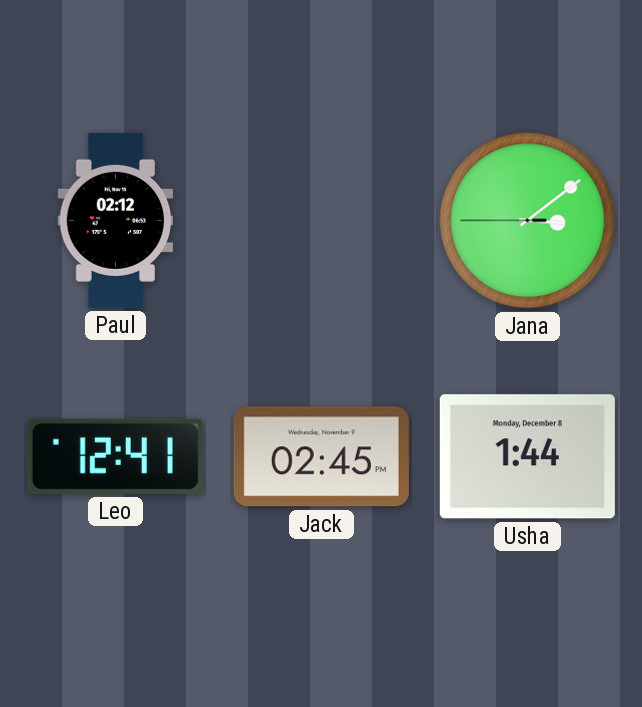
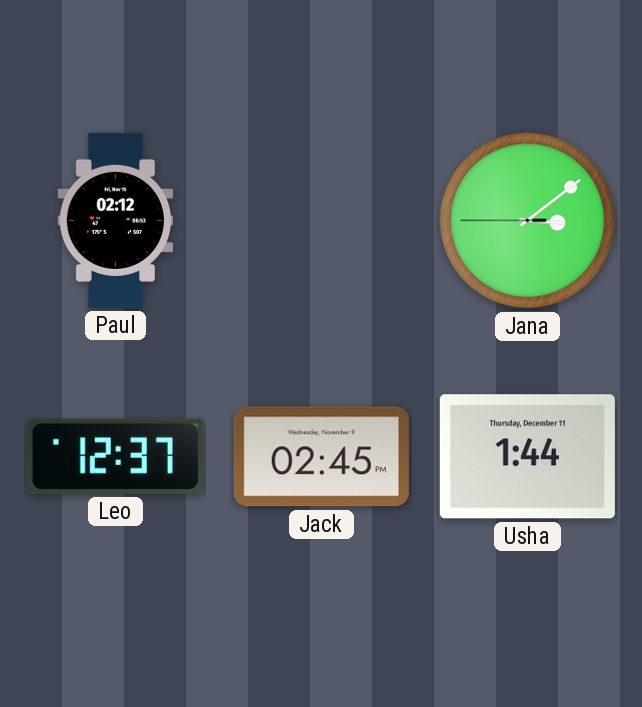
Leo: 12:41 -> 12:37 (115, 456)
Usha date: Monday, December 8 -> Thursday, December 11 (527, 457)
